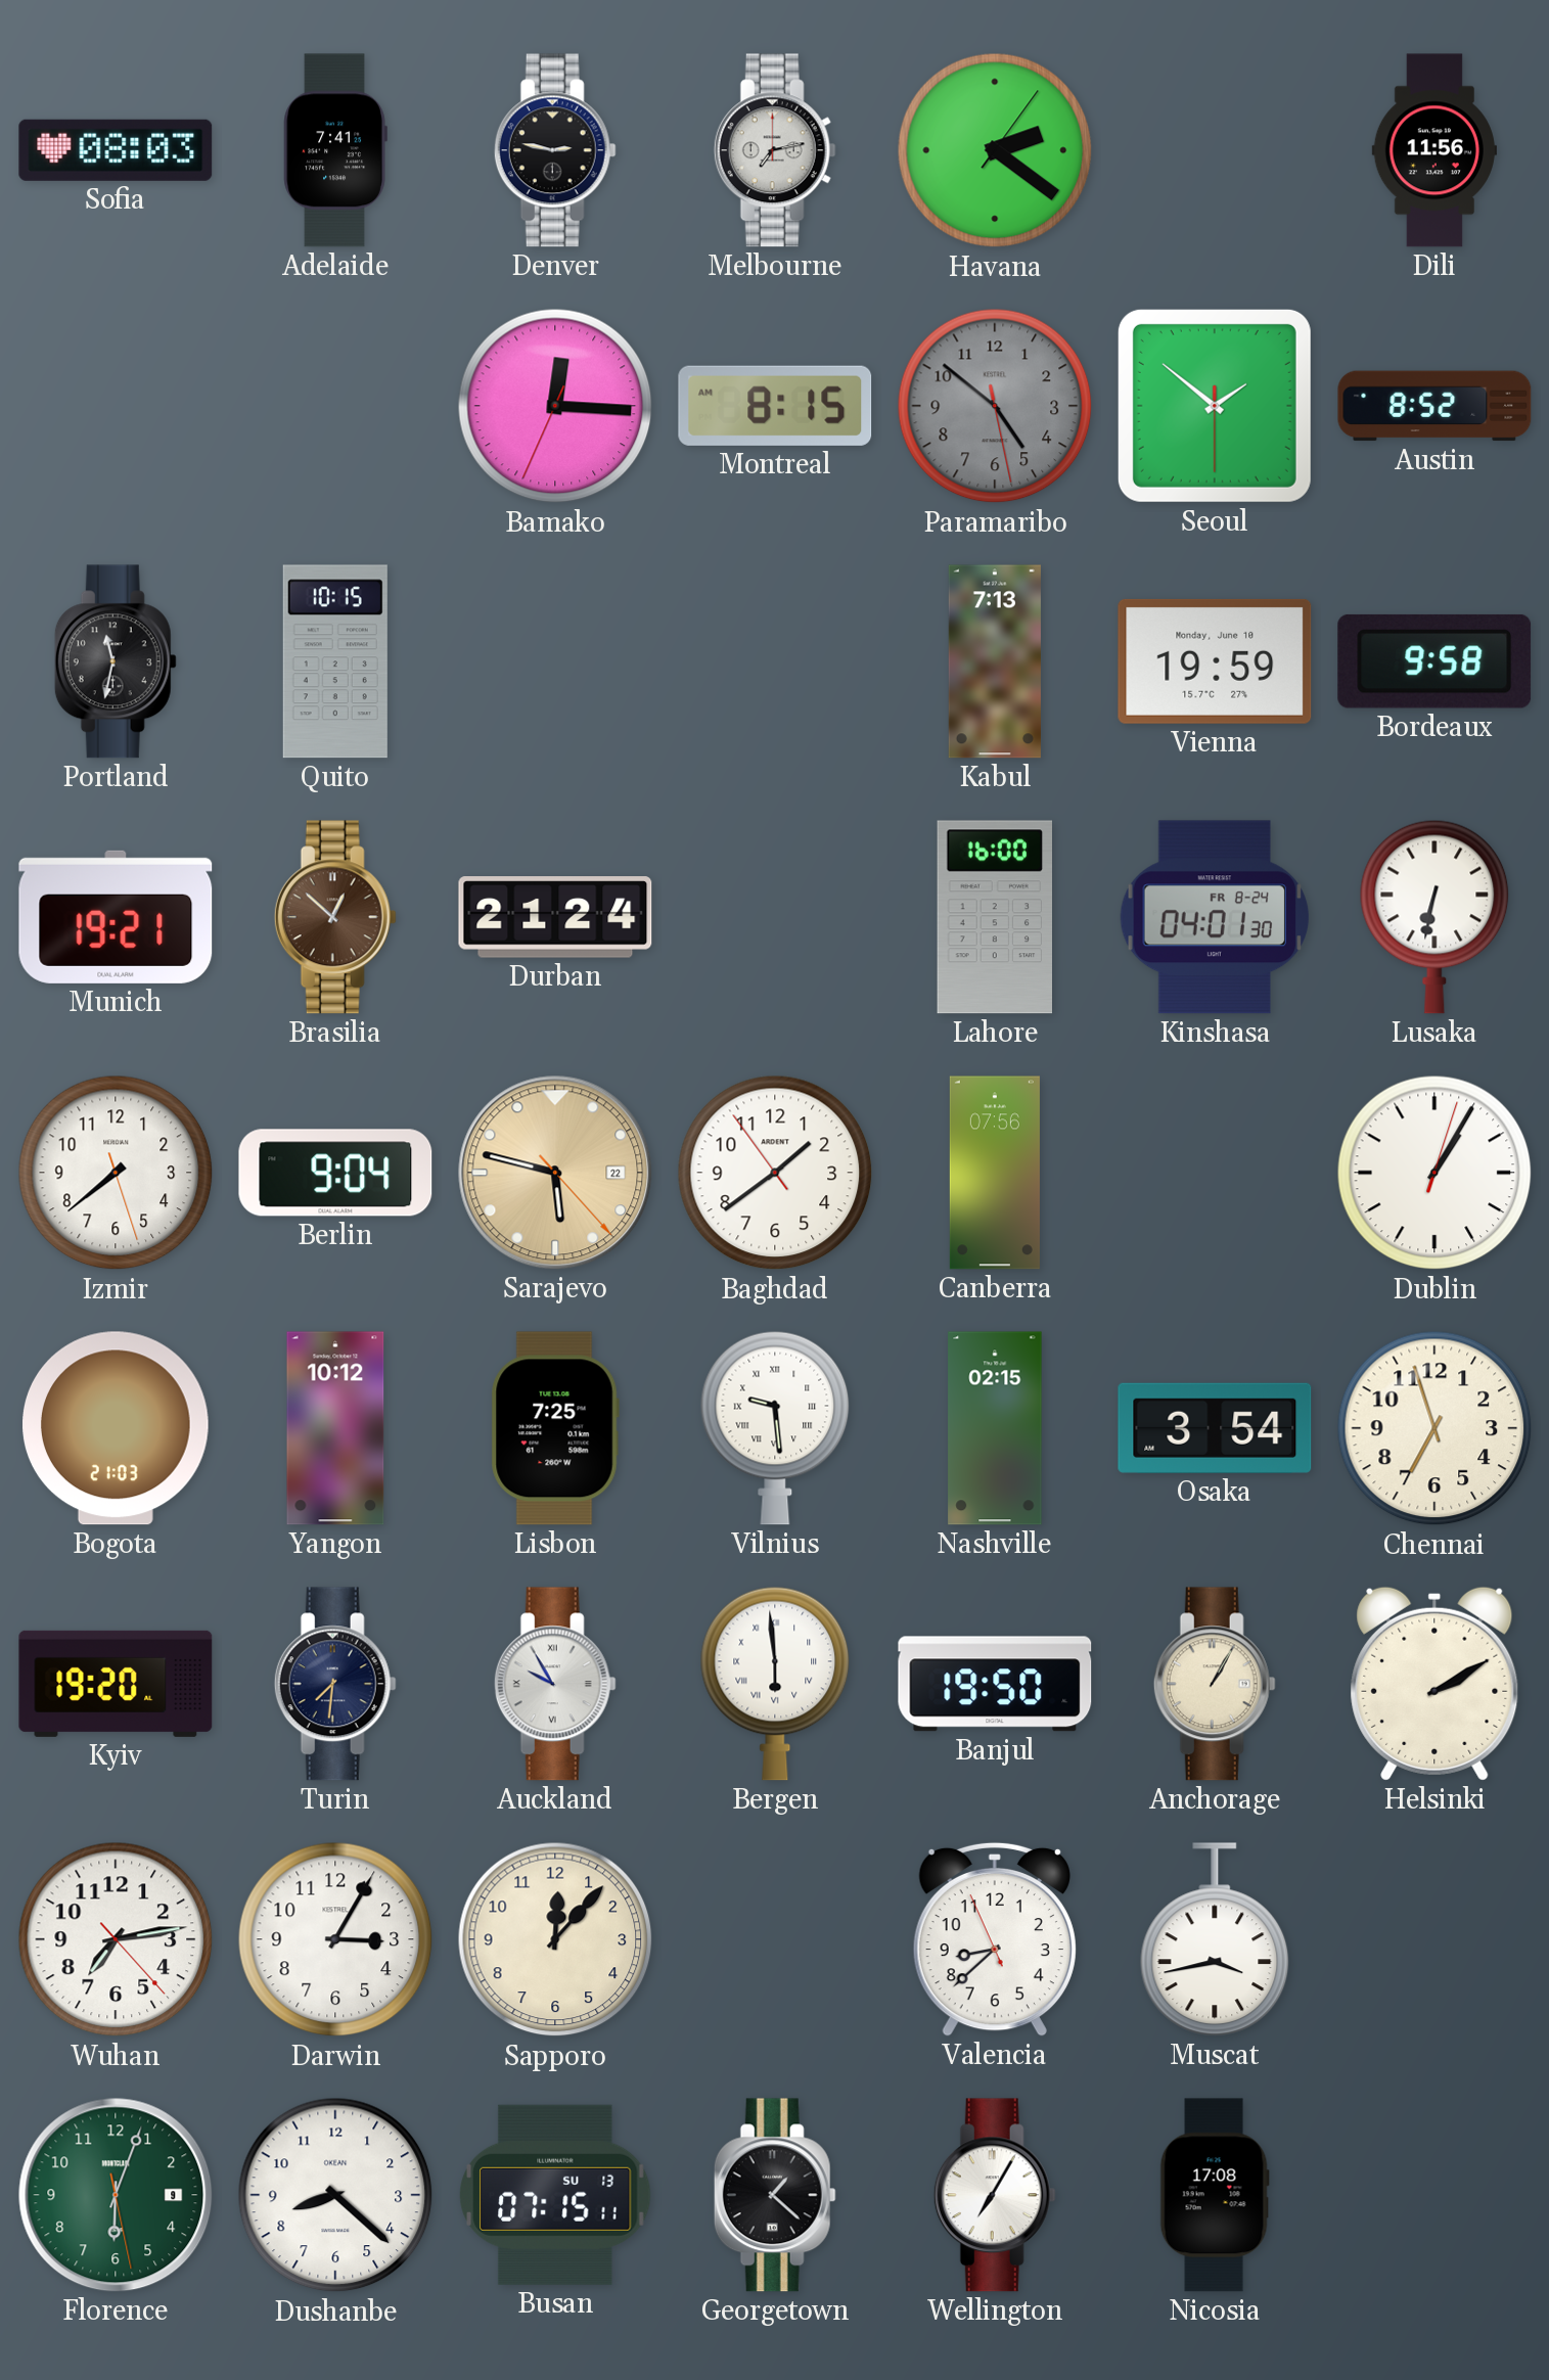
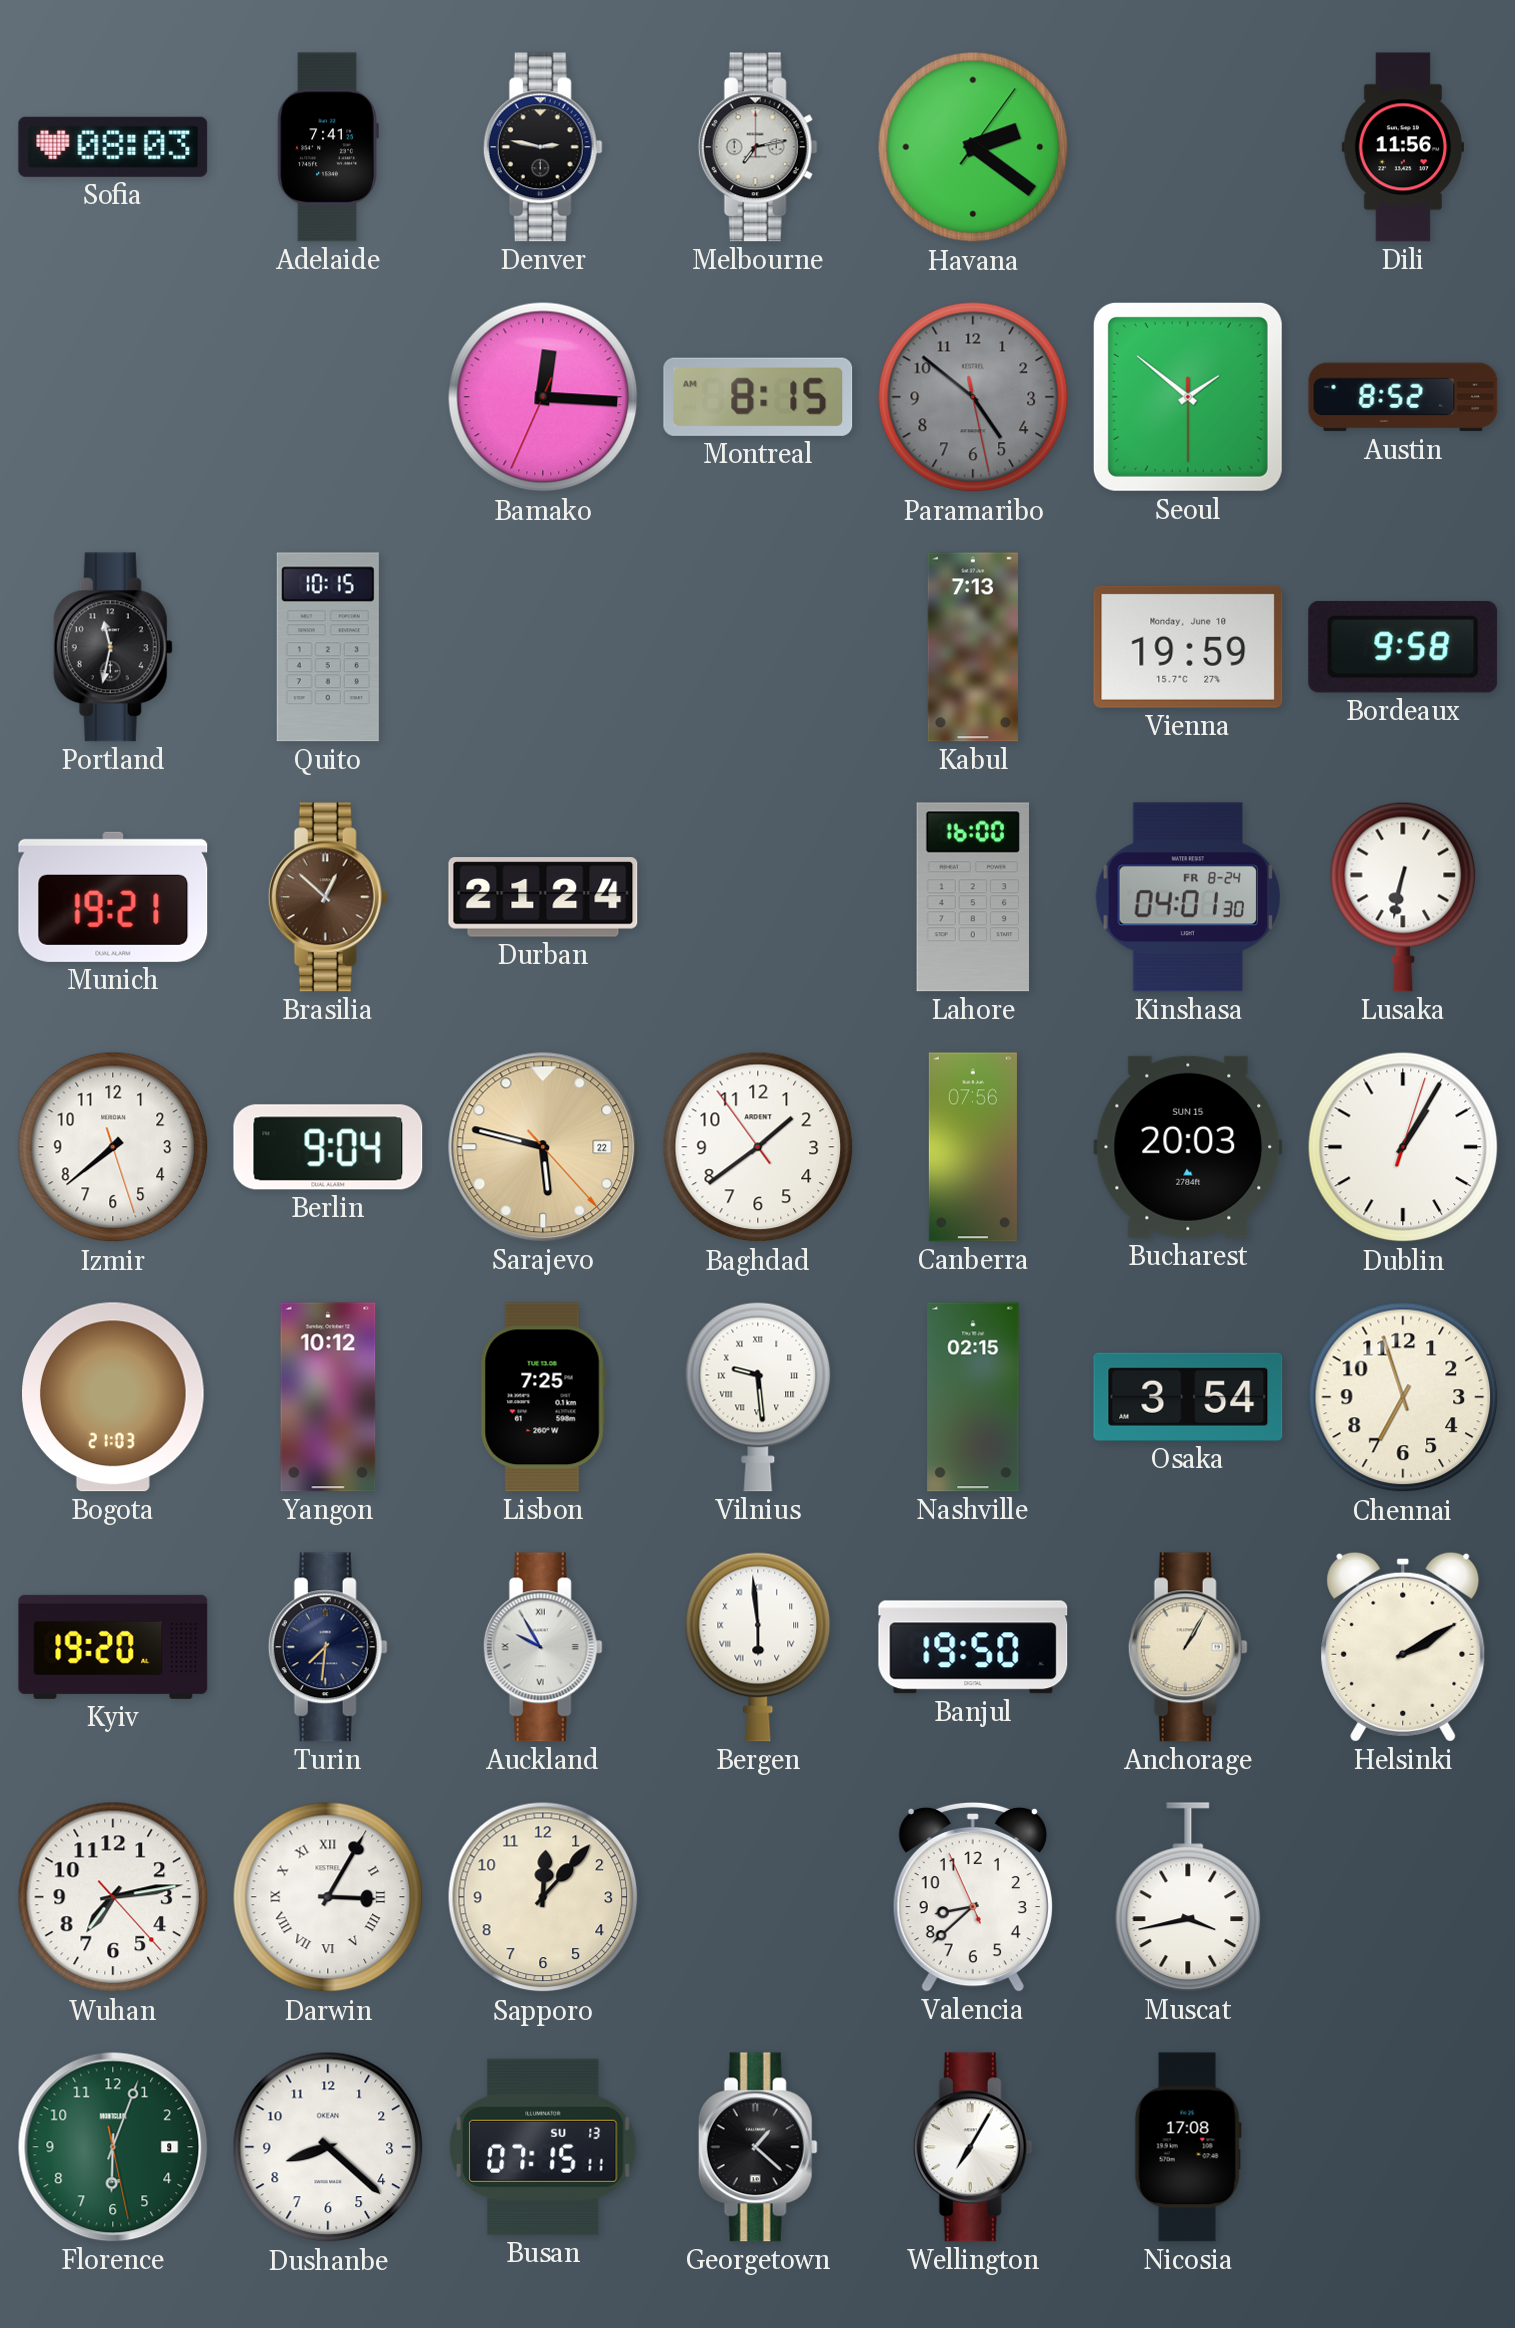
Bucharest: none -> 20:03 (1188, 1147)
Darwin numerals: Arabic -> Roman (328, 1897)
